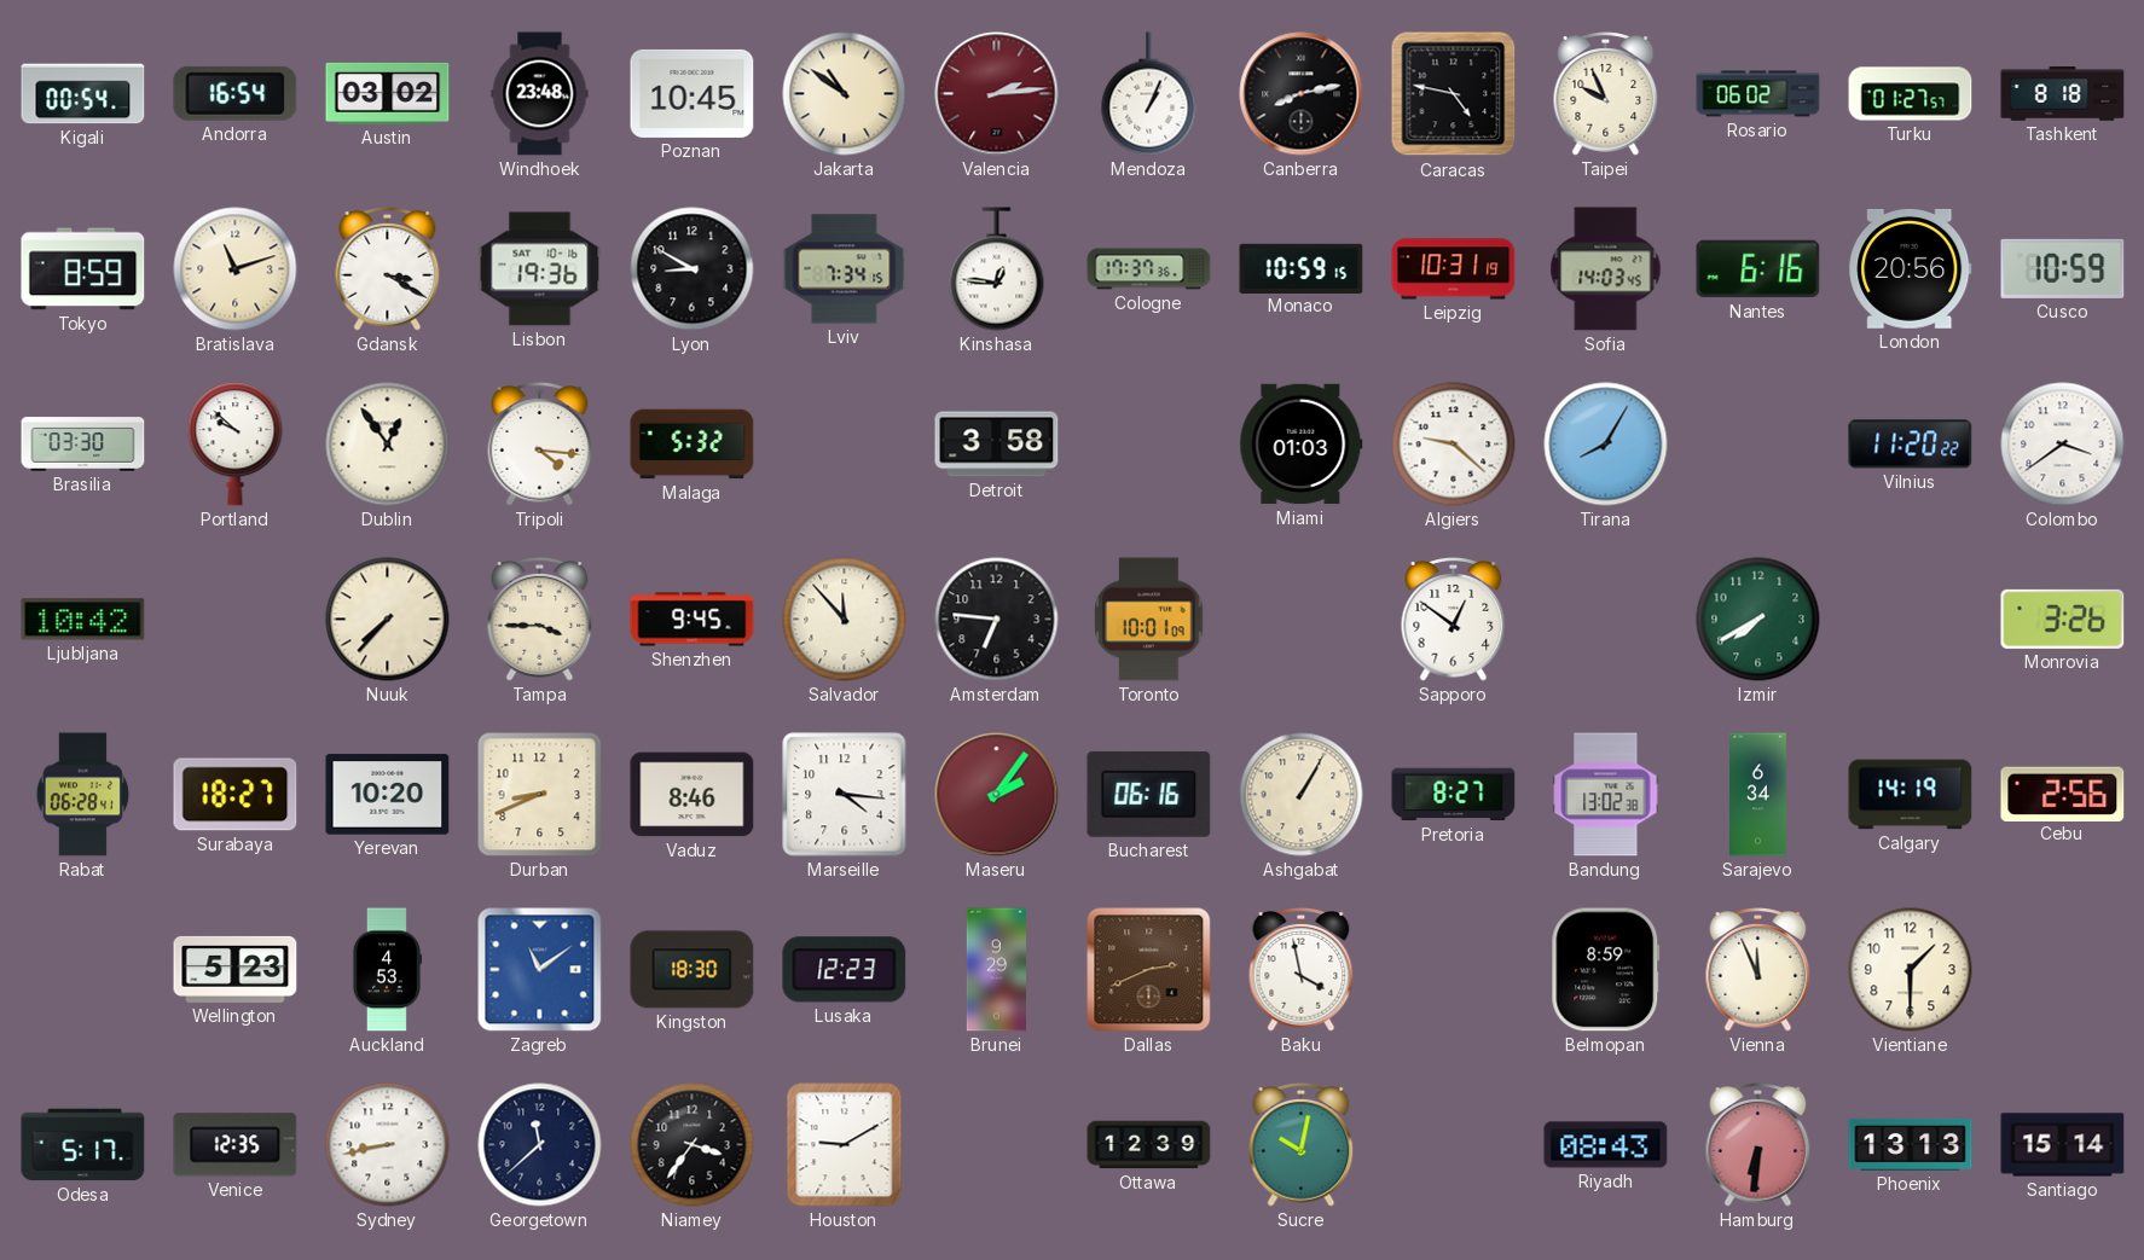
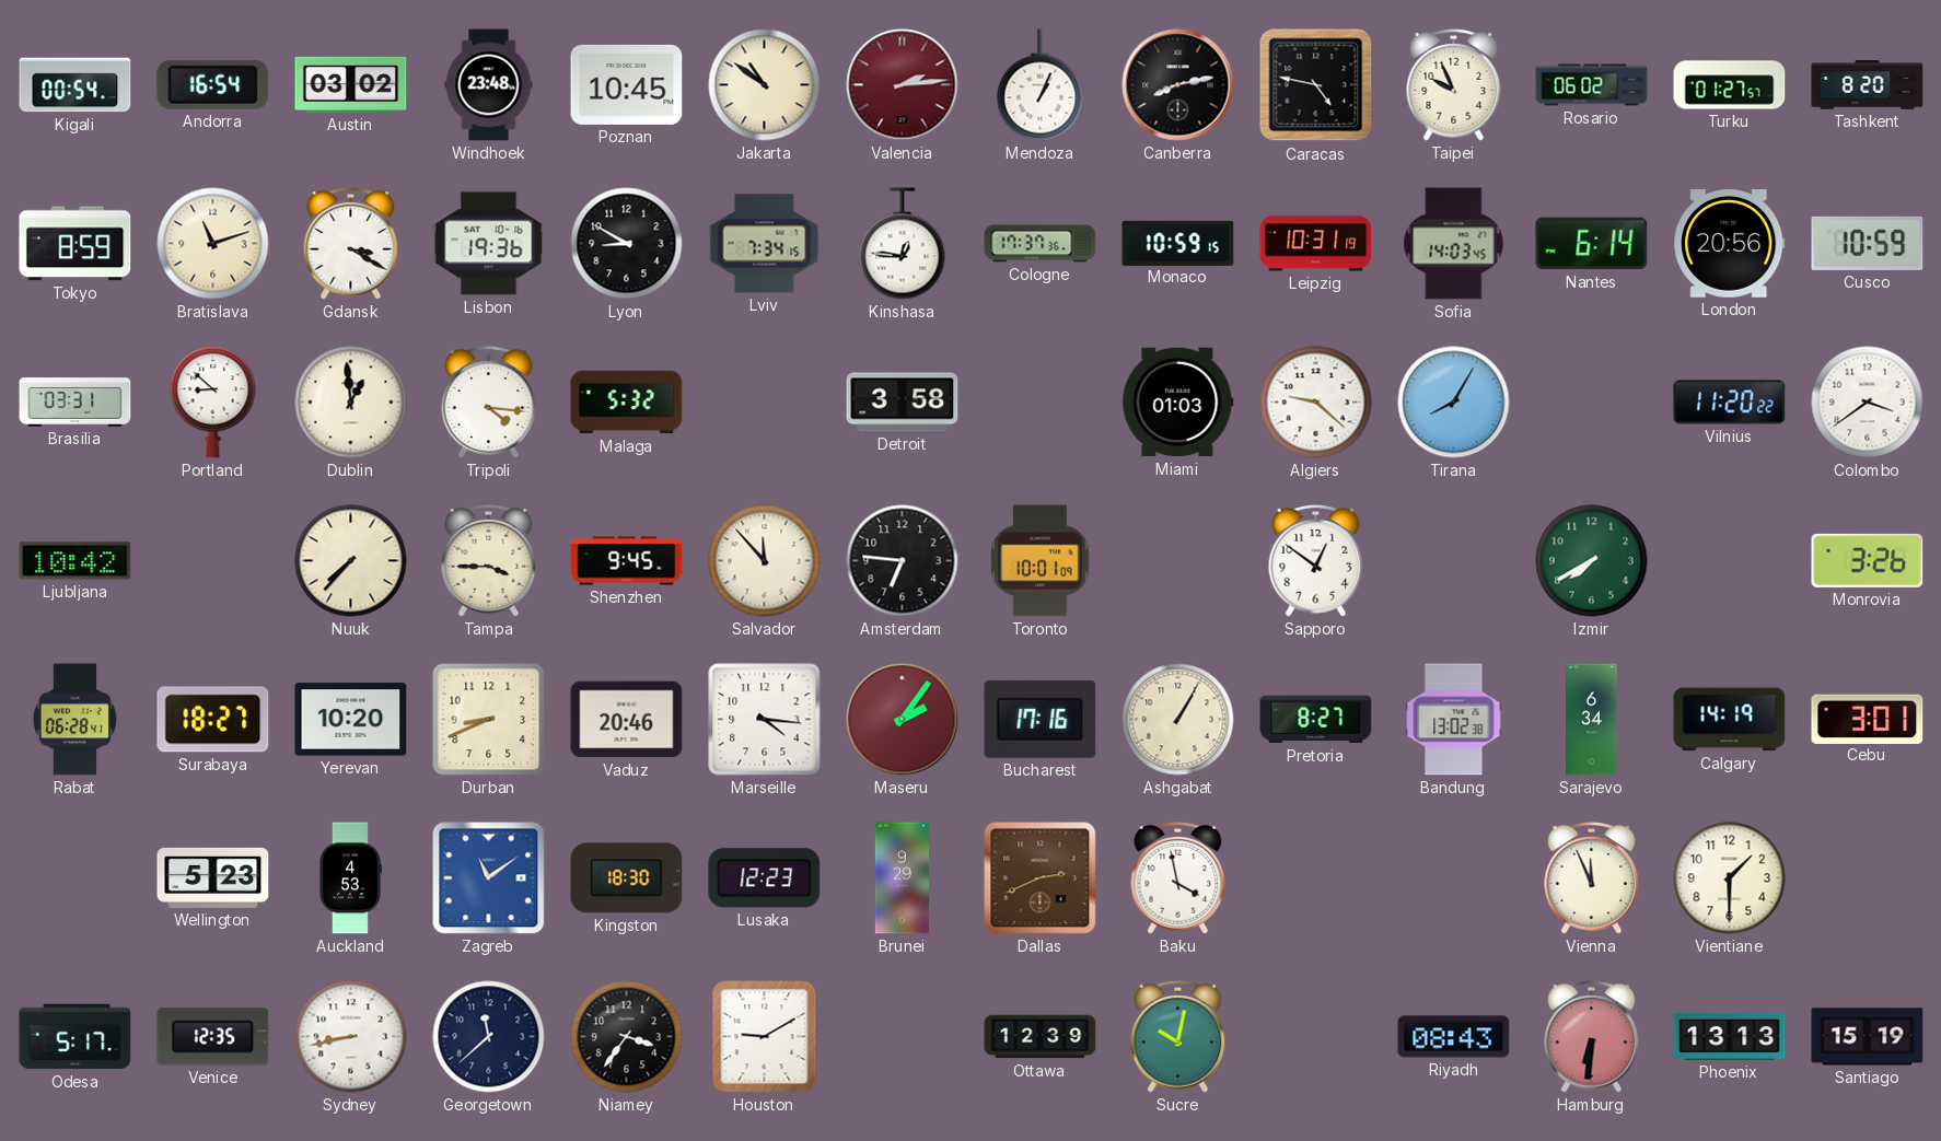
Tashkent: 8:18 -> 8:20 (1868, 85)
Nantes: 6:16 -> 6:14 (1592, 244)
Brasilia: 03:30 -> 03:31 (75, 403)
Portland: 9:52 -> 8:52 (213, 403)
Dublin: 12:54 -> 12:59 (351, 403)
Vaduz: 8:46 -> 20:46 (627, 720)
Bucharest: 06:16 -> 17:16 (1041, 719)
Cebu: 2:56 -> 3:01 (1868, 719)
Belmopan: 8:59 -> none (1606, 970)
Santiago: 15:14 -> 15:19 (1868, 1037)
